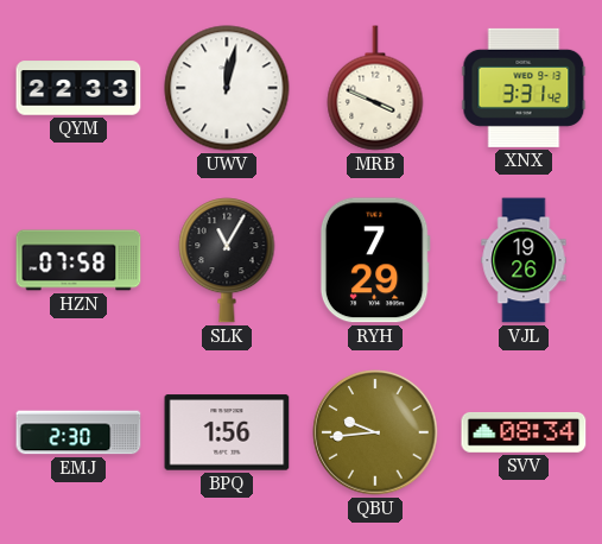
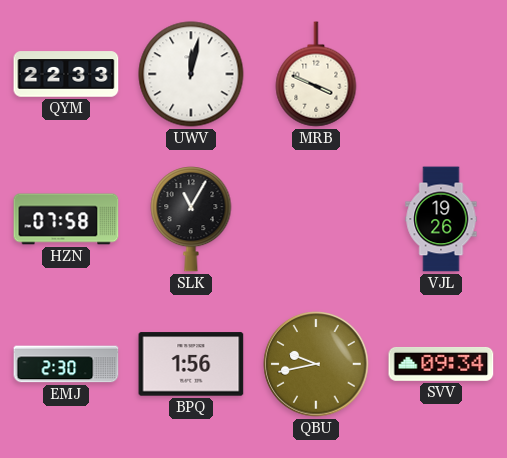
XNX: 3:31 -> none (524, 88)
RYH: 7:29 -> none (375, 260)
QBU: 9:44 -> 9:43 (316, 364)
SVV: 08:34 -> 09:34 (441, 364)
